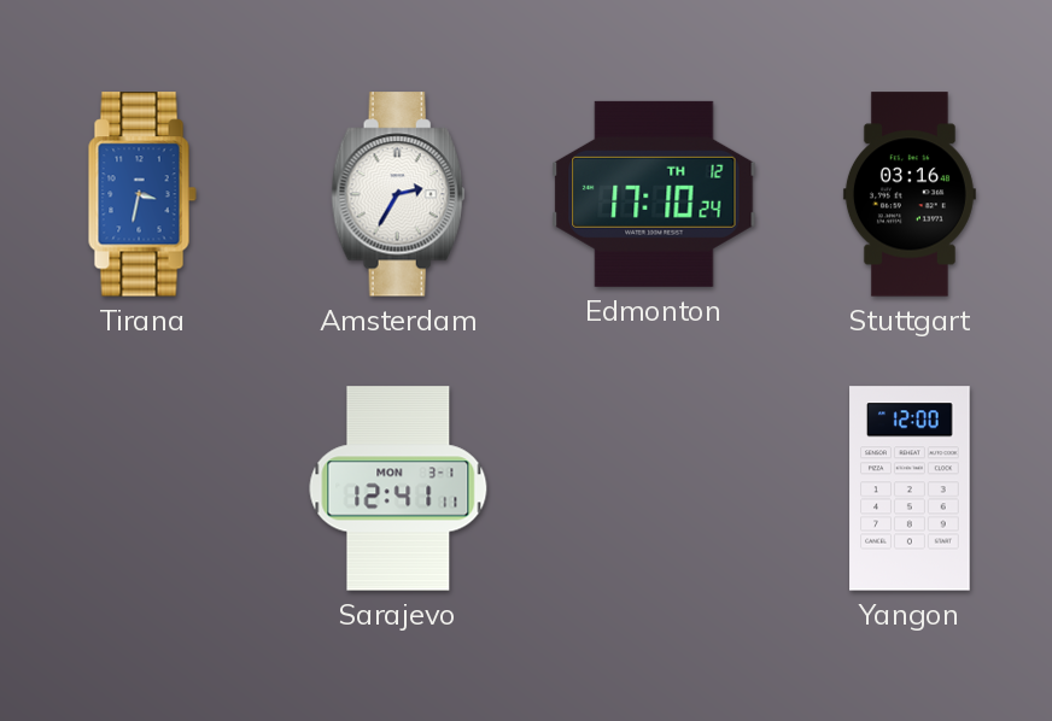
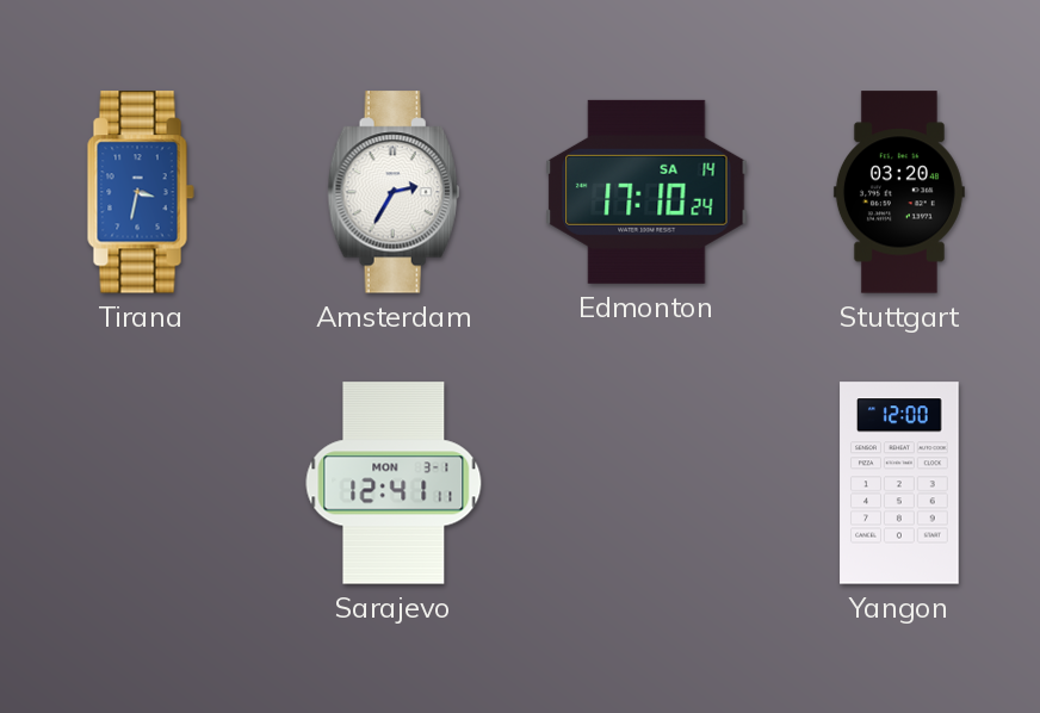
Edmonton date: TH 12 -> SA 14 (646, 192)
Stuttgart: 03:16 -> 03:20 (899, 192)
